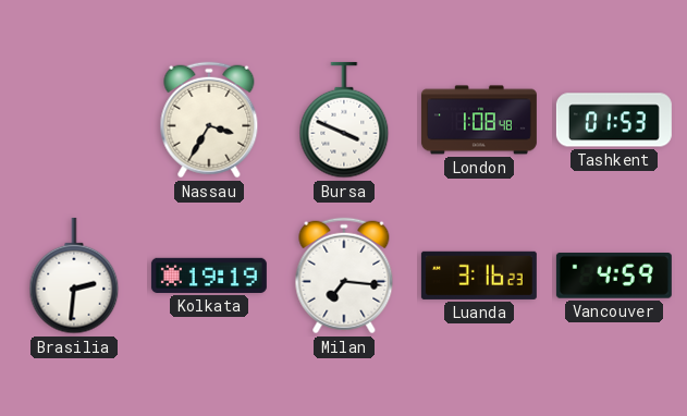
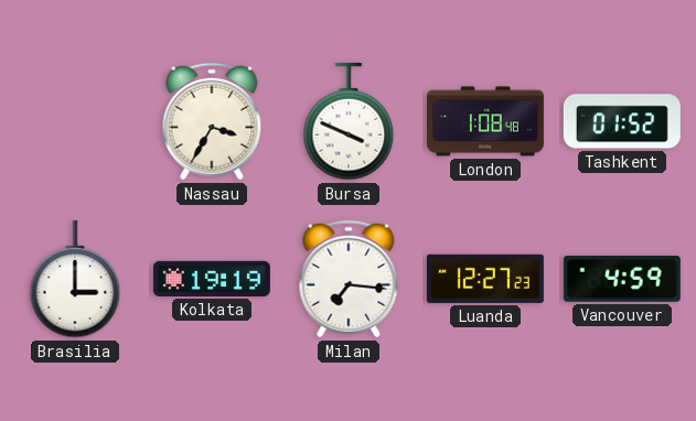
Tashkent: 01:53 -> 01:52 (622, 121)
Brasilia: 2:31 -> 3:00 (75, 279)
Luanda: 3:16 -> 12:27 (485, 279)
